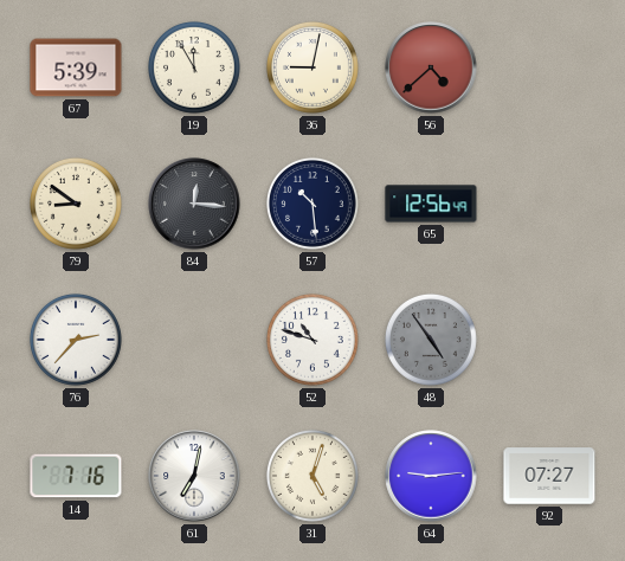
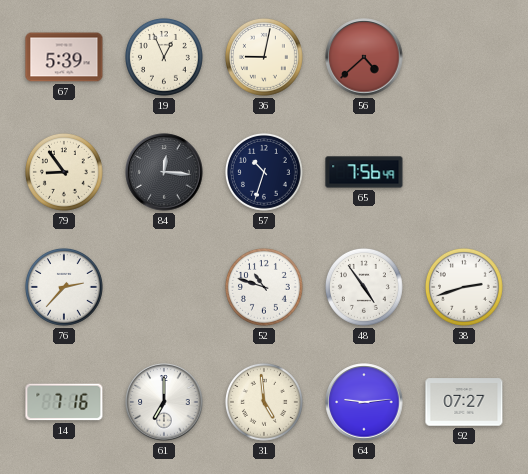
19: 11:55 -> 12:56 (164, 57)
79: 8:51 -> 8:54 (64, 172)
57: 10:29 -> 10:33 (264, 172)
65: 12:56 -> 7:56 (364, 172)
48 dial: grey -> white (364, 287)
38: none -> 2:42 (464, 287)
61: 7:02 -> 7:00 (164, 402)
31: 5:03 -> 4:59 (264, 402)
